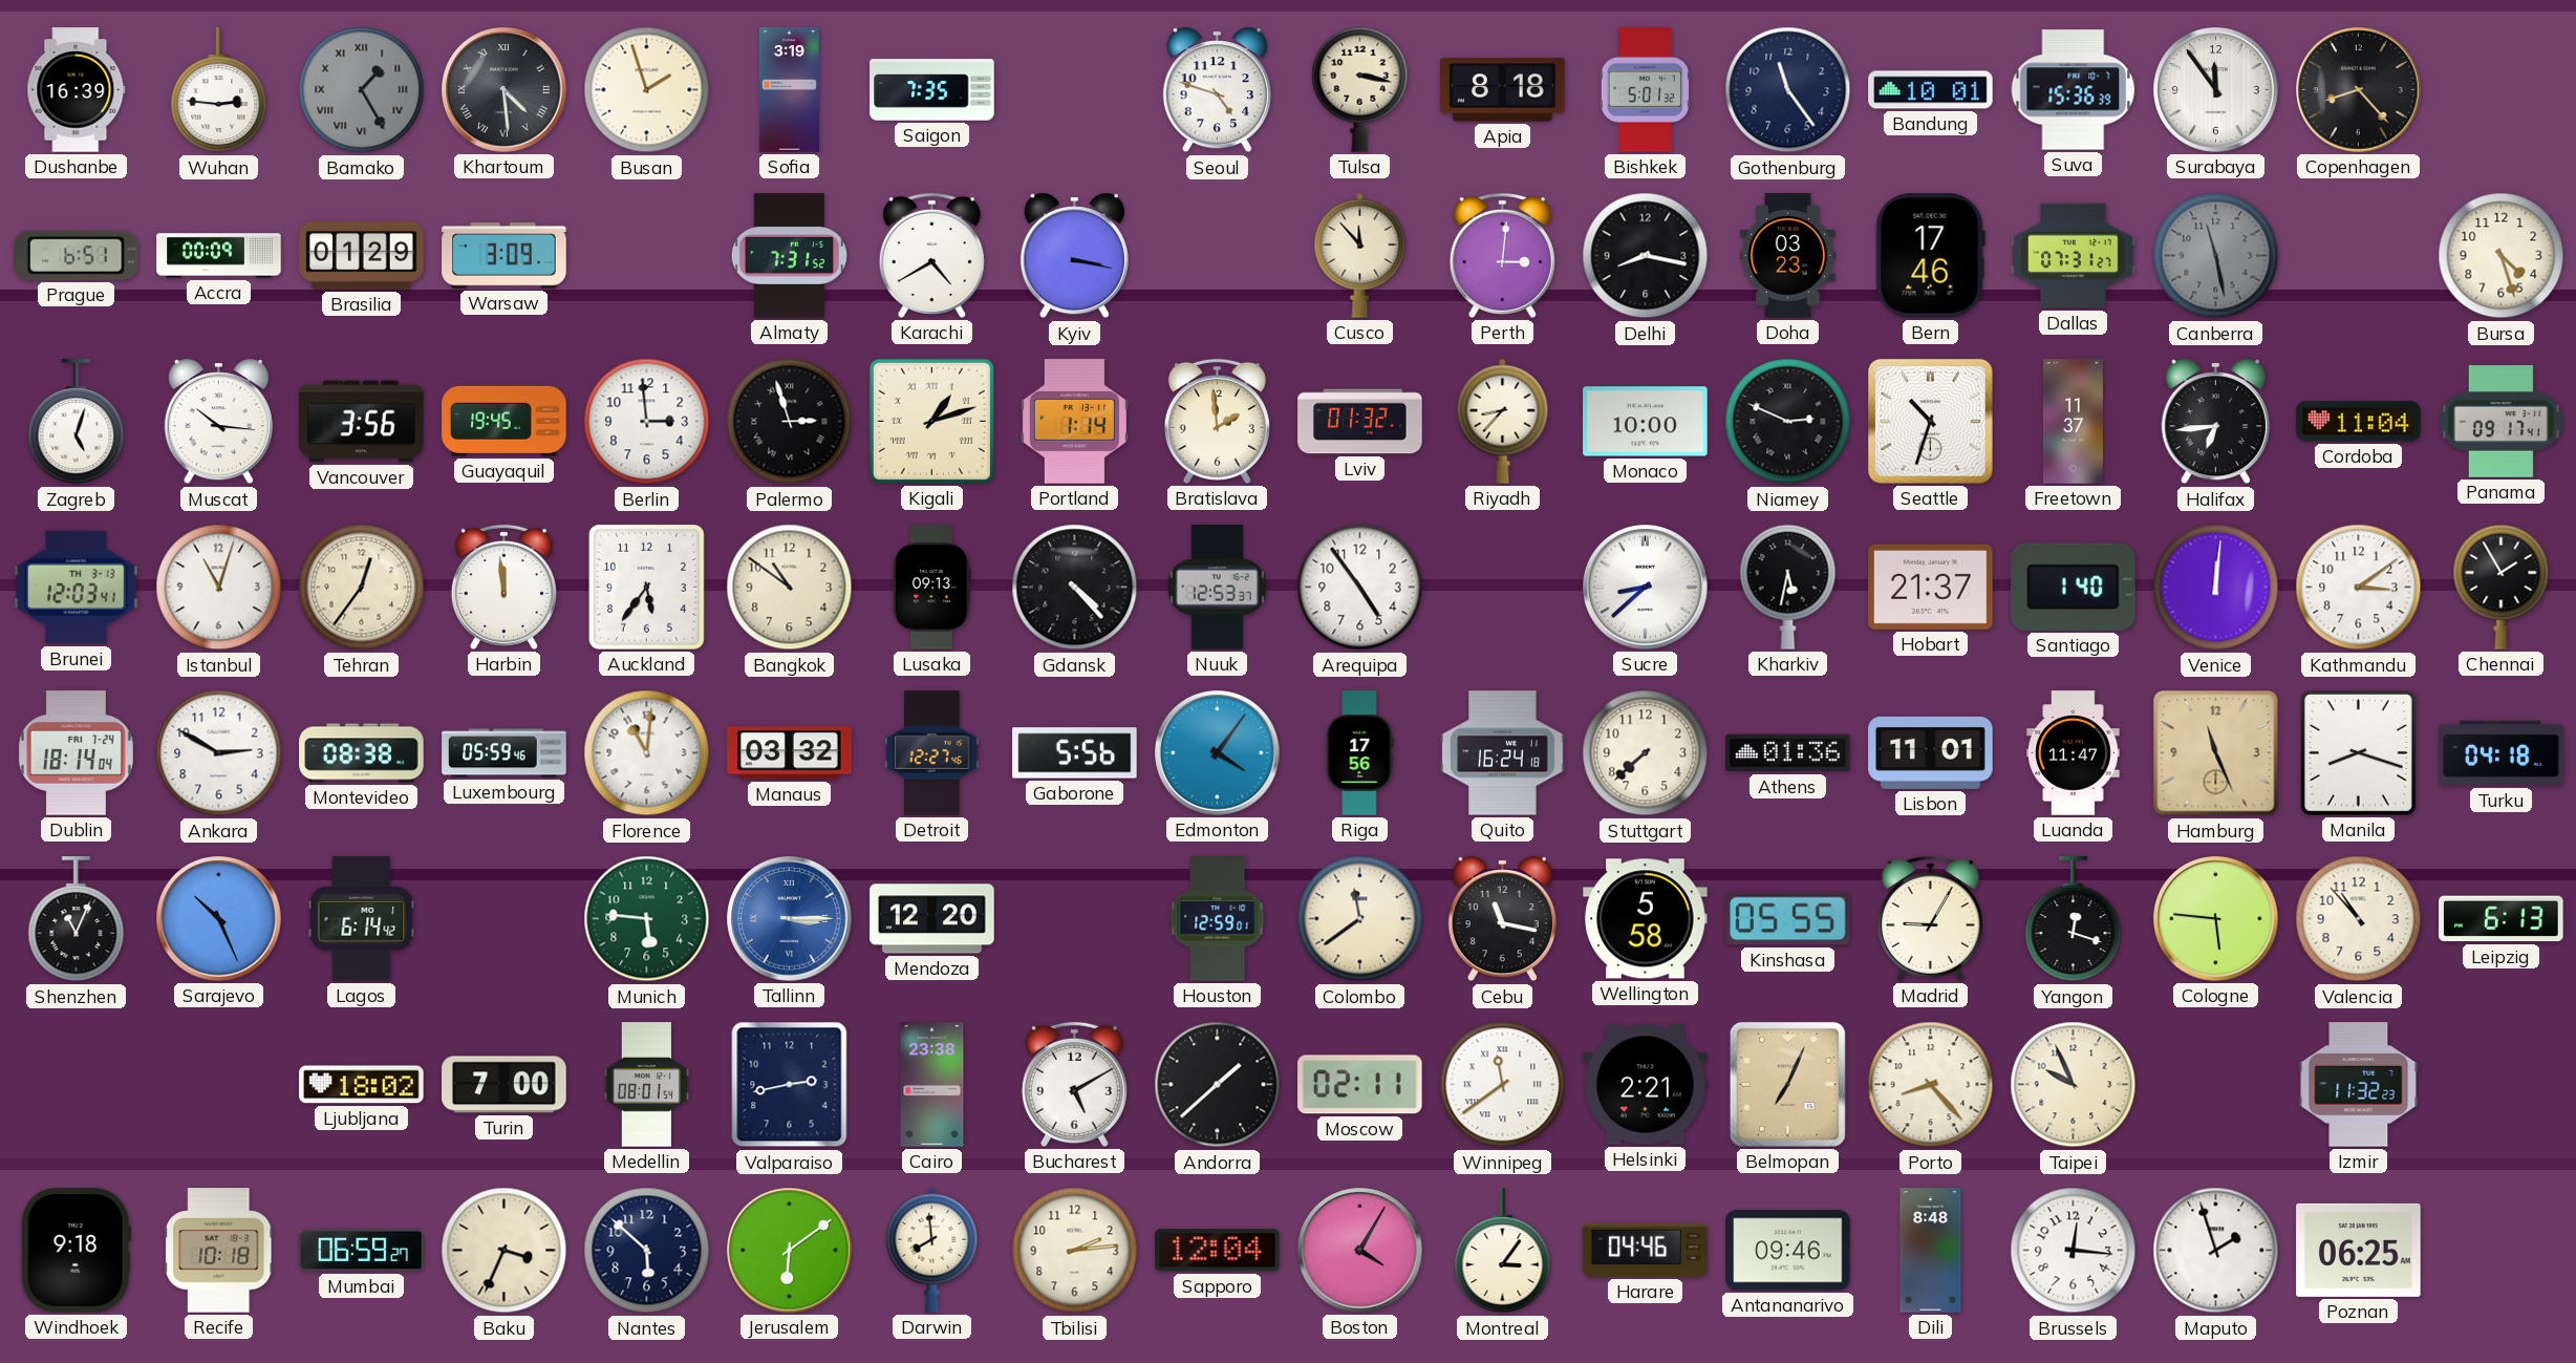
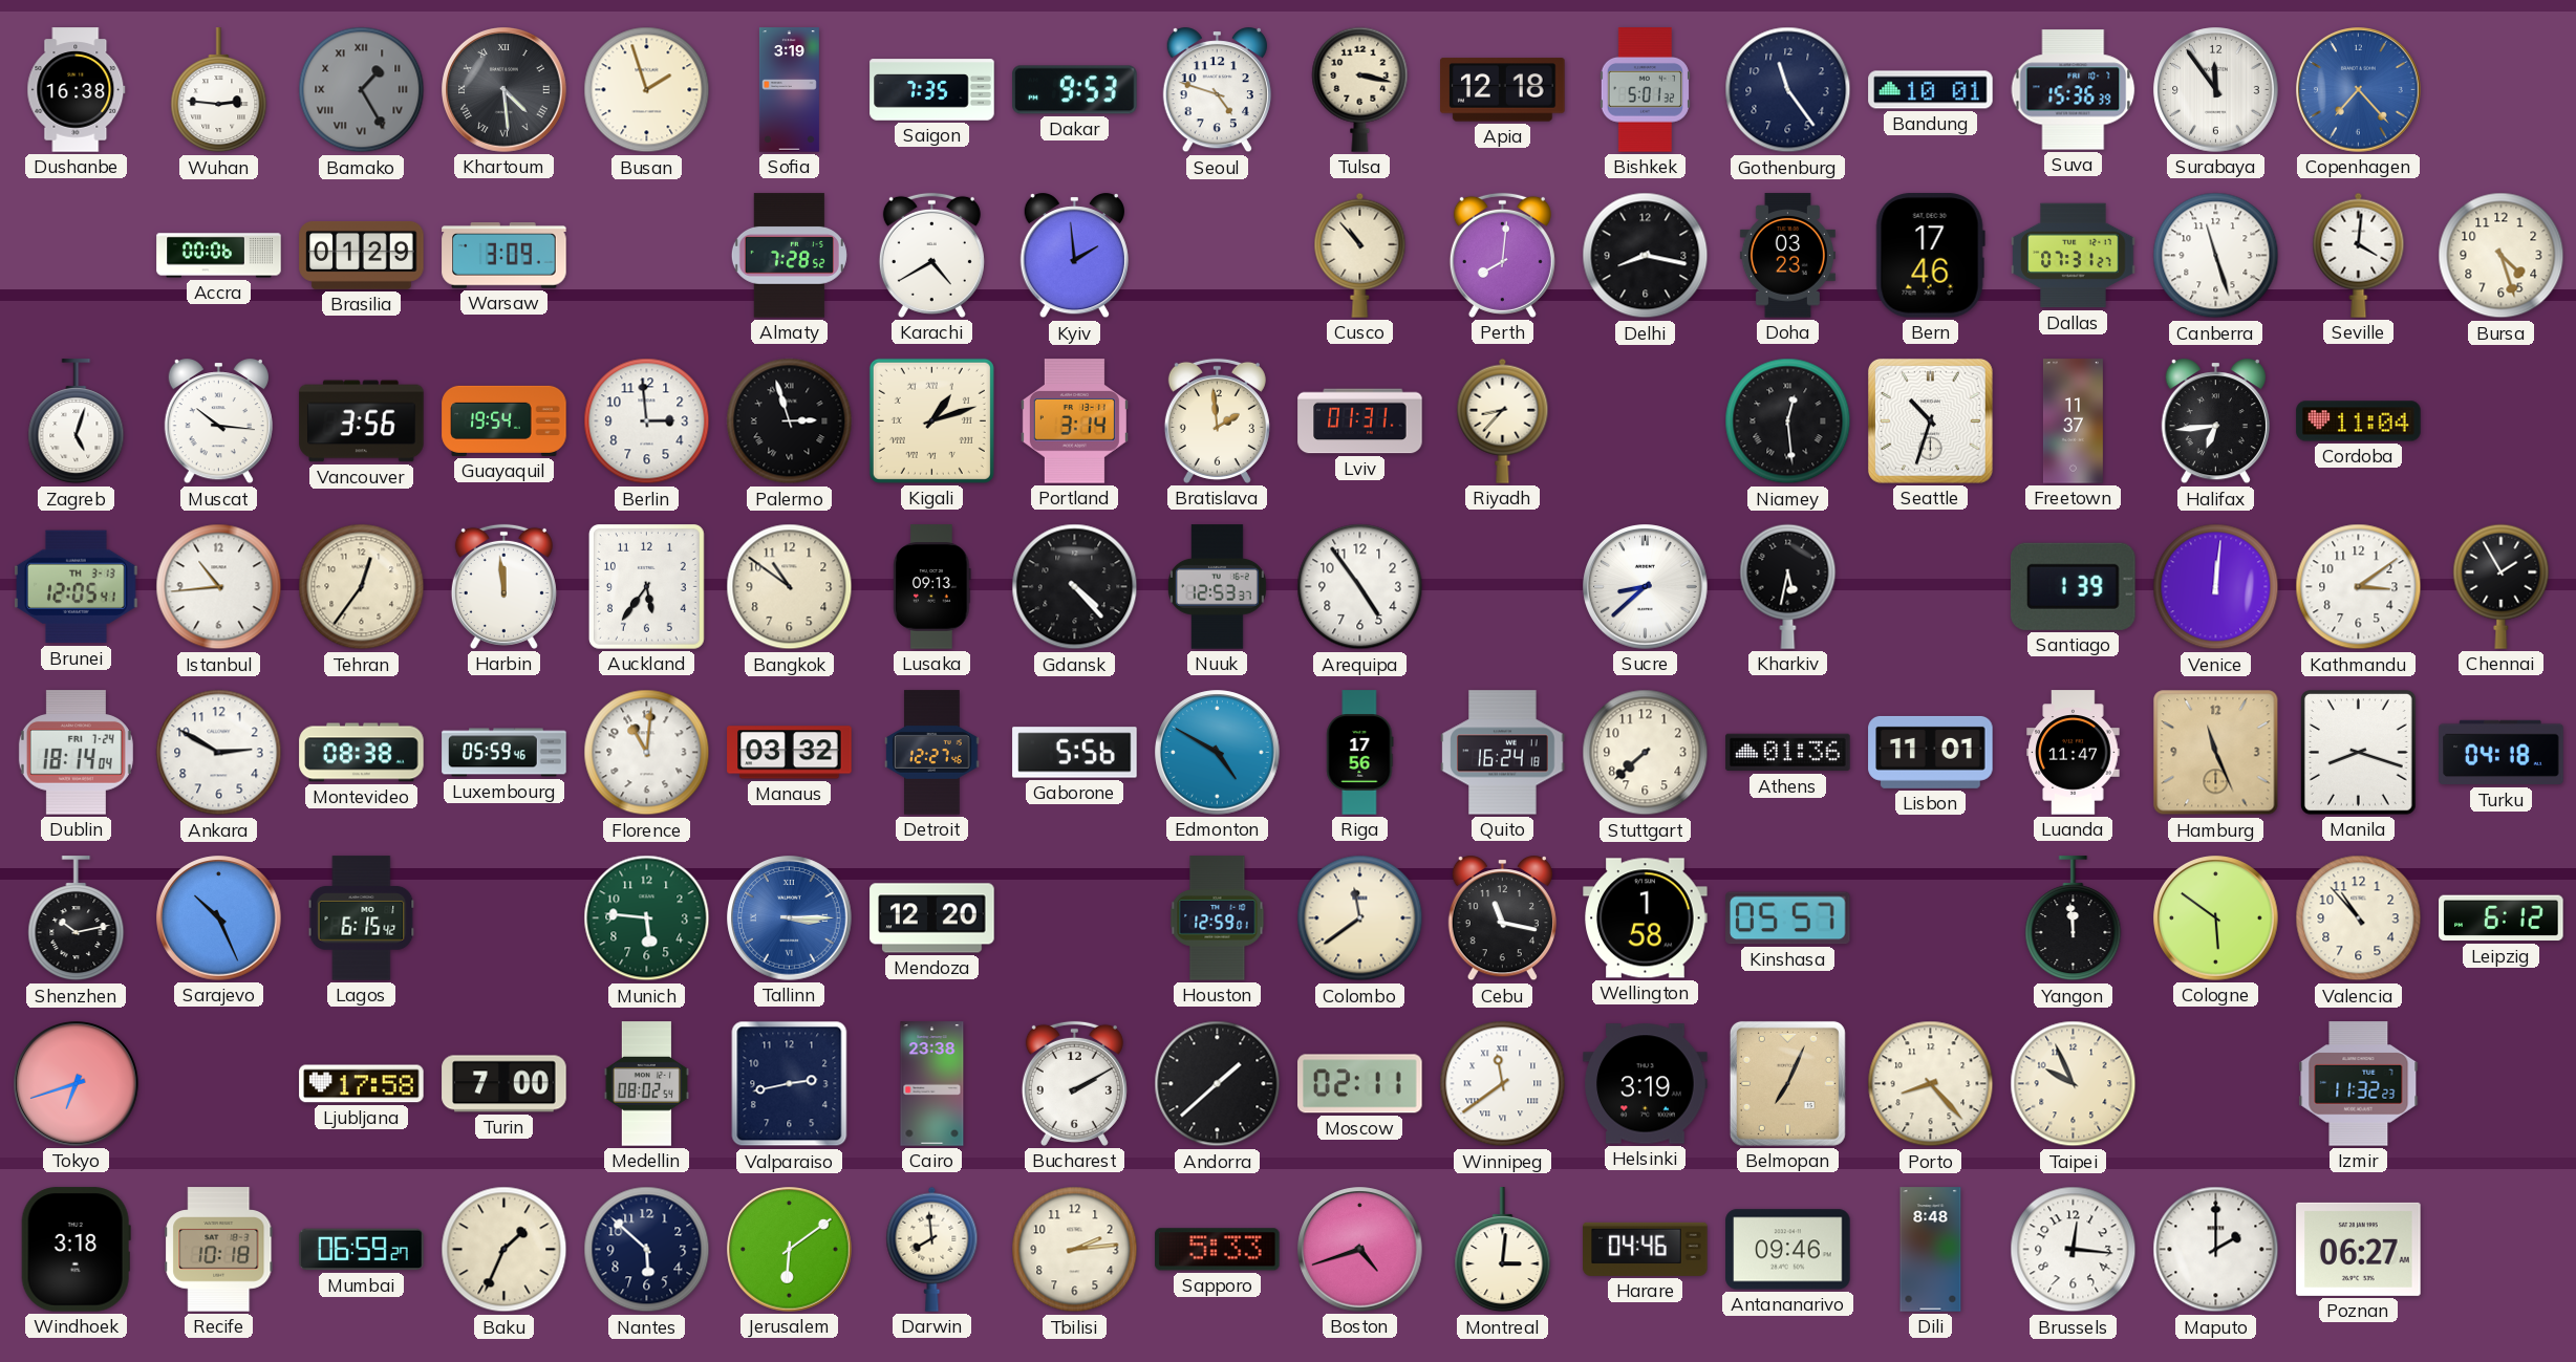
Dushanbe: 16:39 -> 16:38 (77, 90)
Dakar: none -> 9:53 (1075, 90)
Apia: 8:18 -> 12:18 (1503, 90)
Copenhagen: 8:23 -> 7:23 (2359, 90)
Copenhagen dial: black -> blue (2359, 90)
Prague: 6:51 -> none (77, 255)
Accra: 00:09 -> 00:06 (219, 256)
Almaty: 7:31 -> 7:28 (789, 256)
Kyiv: 3:17 -> 1:59 (1074, 256)
Cusco: 11:53 -> 10:53 (1360, 255)
Perth: 3:01 -> 8:01 (1502, 255)
Canberra: 11:28 -> 11:27 (2216, 256)
Canberra dial: grey -> white (2216, 256)
Seville: none -> 4:01 (2359, 255)
Guayaquil: 19:45 -> 19:54 (505, 420)
Portland: 1:14 -> 3:14 (1074, 421)
Lviv: 01:32 -> 01:31 (1360, 421)
Monaco: 10:00 -> none (1646, 422)
Niamey: 2:49 -> 12:29 (1788, 421)
Panama: 09:17 -> none (2500, 422)
Brunei: 12:03 -> 12:05 (77, 587)
Istanbul: 11:03 -> 10:44 (219, 587)
Hobart: 21:37 -> none (1931, 587)
Santiago: 1:40 -> 1:39 (2073, 586)
Edmonton: 4:06 -> 4:50 (1218, 753)
Shenzhen: 11:04 -> 10:13 (77, 918)
Lagos: 6:14 -> 6:15 (362, 918)
Wellington: 5:58 -> 1:58 (1646, 918)
Kinshasa: 05:55 -> 05:57 (1788, 918)
Madrid: 9:05 -> none (1930, 918)
Yangon: 12:18 -> 11:59 (2074, 918)
Cologne: 5:46 -> 5:51 (2216, 918)
Leipzig: 6:13 -> 6:12 (2502, 918)
Tokyo: none -> 6:42 (77, 1084)
Ljubljana: 18:02 -> 17:58 (362, 1084)
Medellin: 08:01 -> 08:02 (646, 1084)
Bucharest: 5:10 -> 2:10 (1074, 1083)
Helsinki: 2:21 -> 3:19 (1646, 1084)
Windhoek: 9:18 -> 3:18 (76, 1250)
Baku: 3:34 -> 1:34 (505, 1250)
Sapporo: 12:04 -> 5:33 (1218, 1250)
Boston: 4:05 -> 4:42 (1360, 1250)
Montreal: 3:06 -> 3:01 (1503, 1250)
Maputo: 1:57 -> 2:00 (2216, 1250)
Poznan: 06:25 -> 06:27 (2359, 1249)
